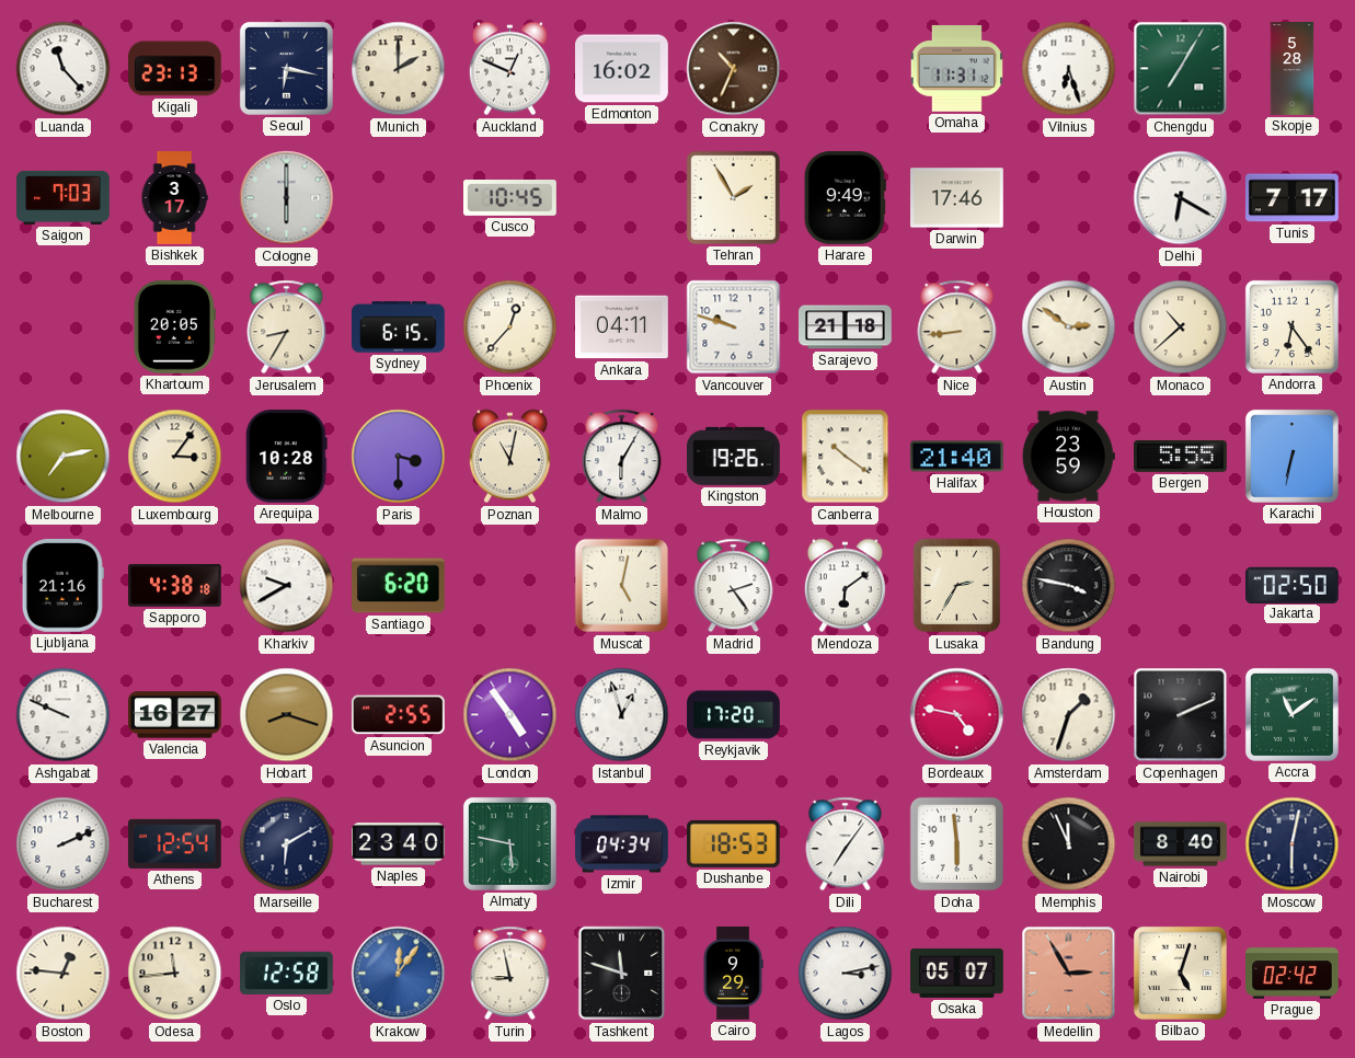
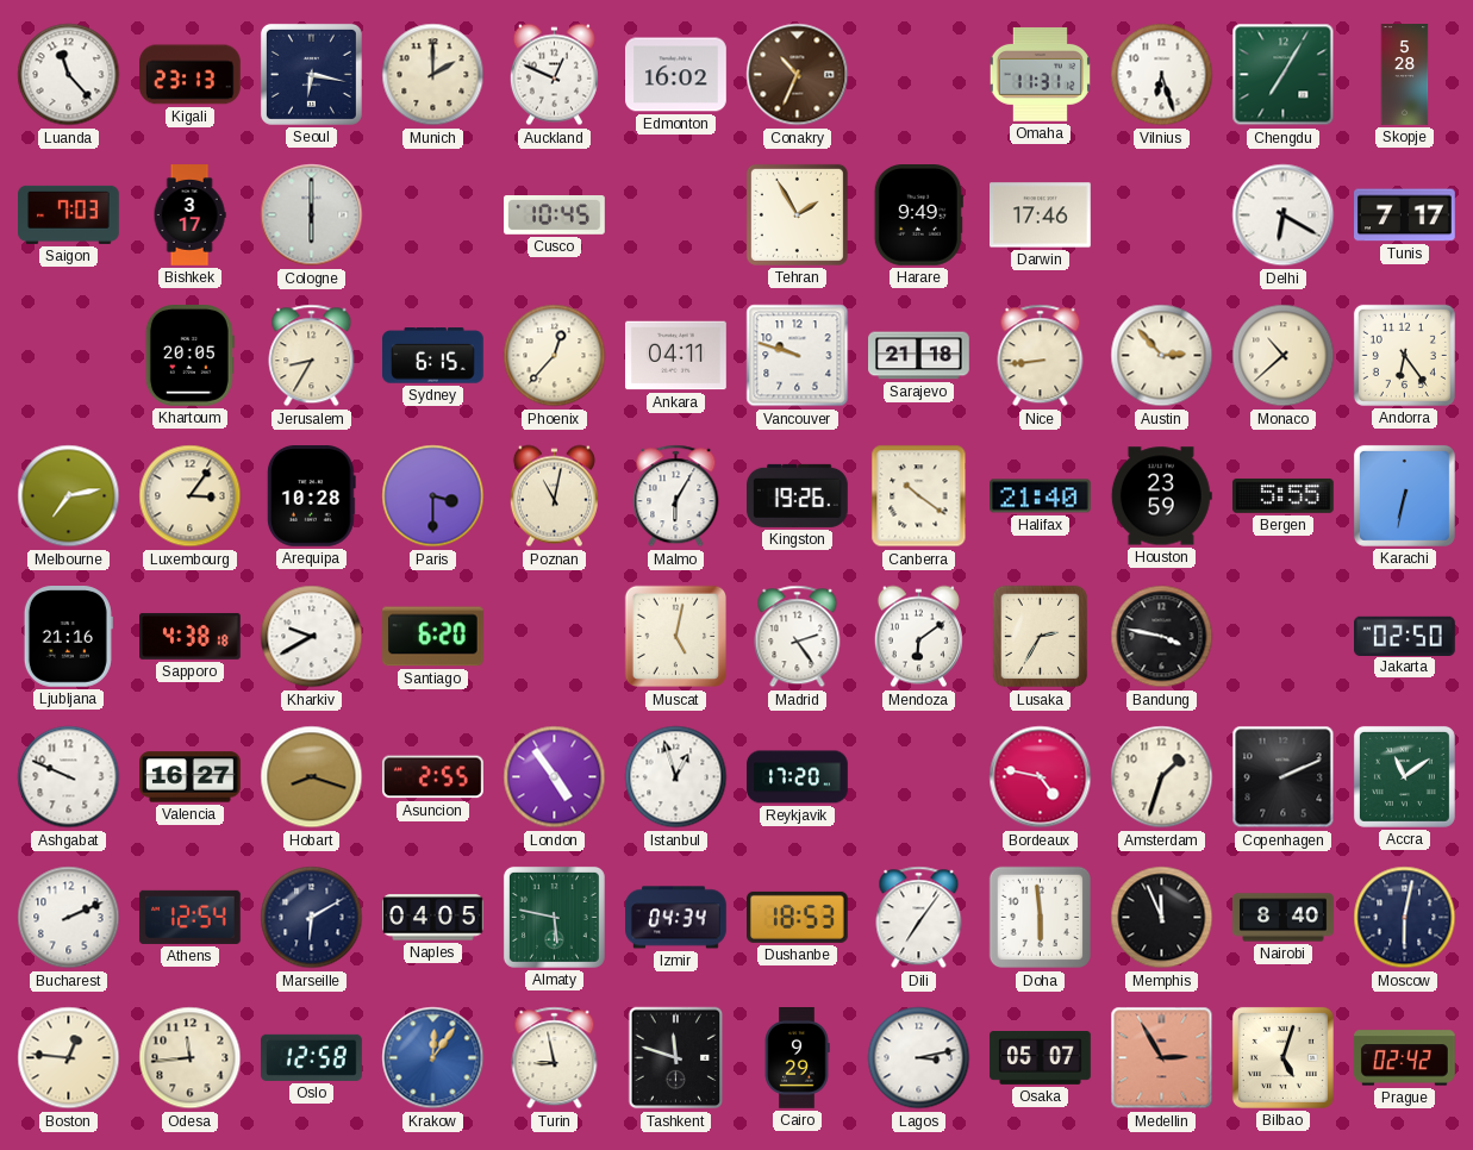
Austin: 2:51 -> 2:53 (1162, 356)
Naples: 23:40 -> 04:05 (433, 918)
